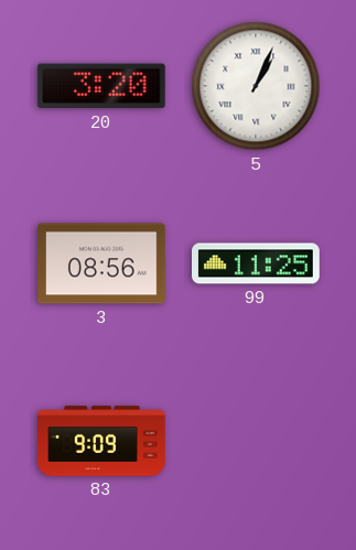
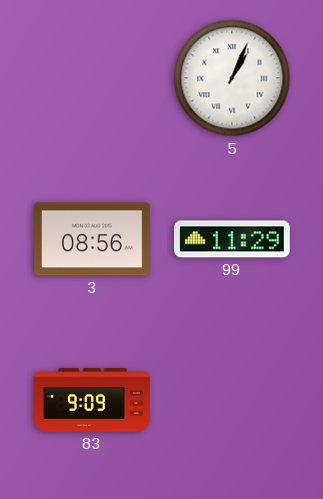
20: 3:20 -> none (101, 86)
99: 11:25 -> 11:29 (233, 239)
